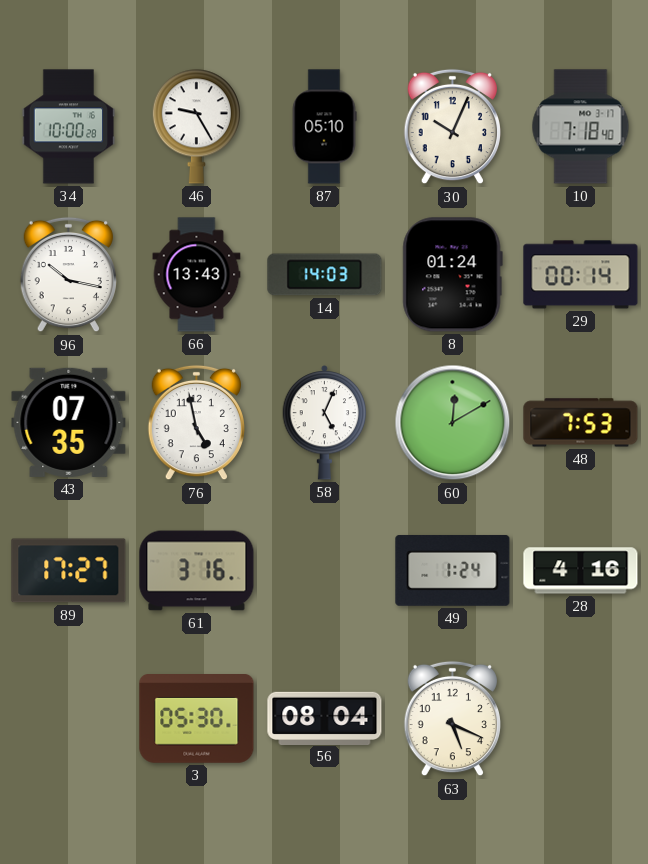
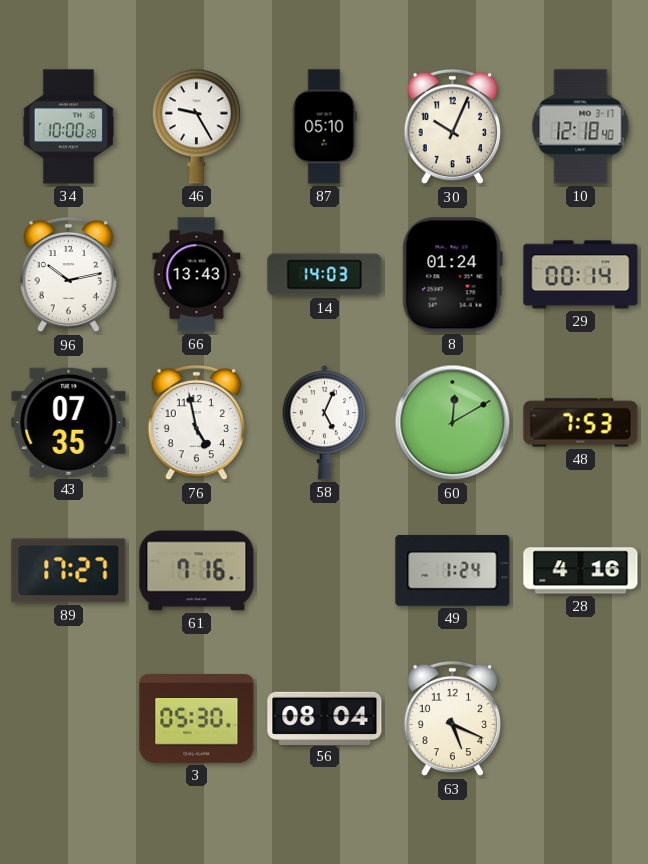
10: 7:18 -> 12:18 (581, 127)
96: 10:17 -> 10:13 (68, 275)
61: 3:16 -> 7:16 (197, 571)
